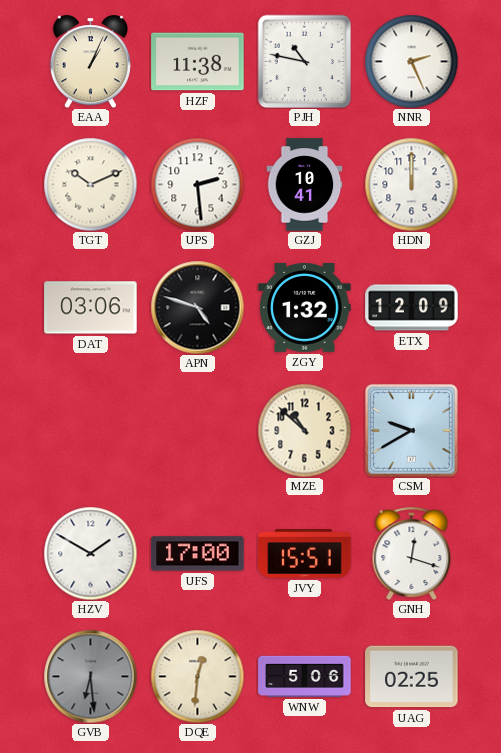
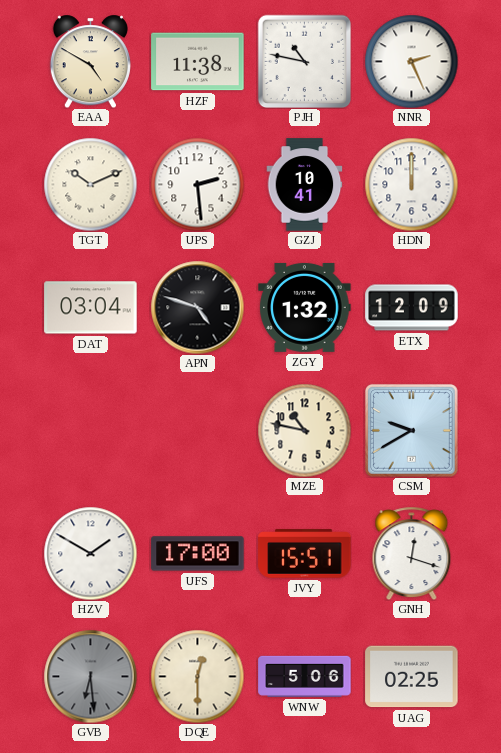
EAA: 1:04 -> 4:50 (90, 61)
DAT: 03:06 -> 03:04 (91, 308)
MZE: 10:52 -> 10:47 (304, 430)
DQE: 12:31 -> 12:30 (197, 676)
